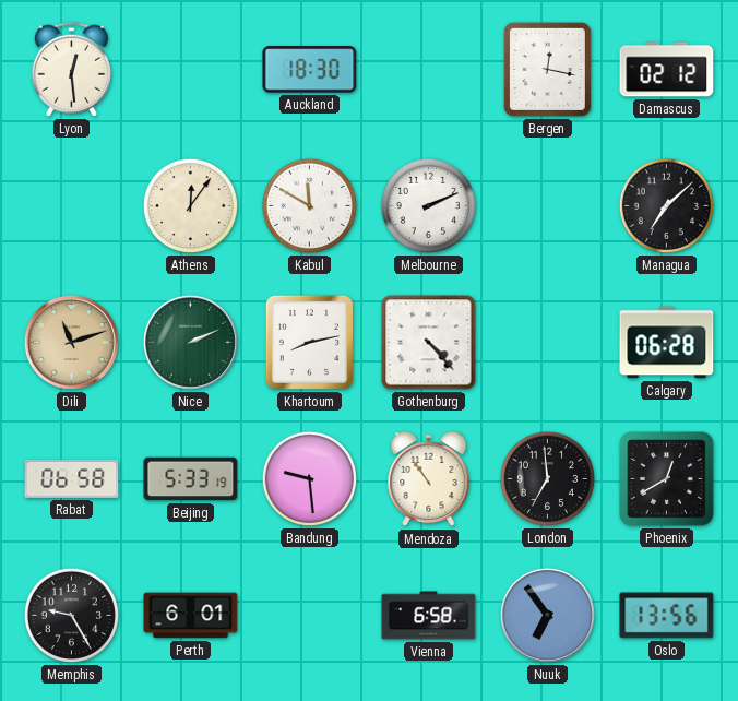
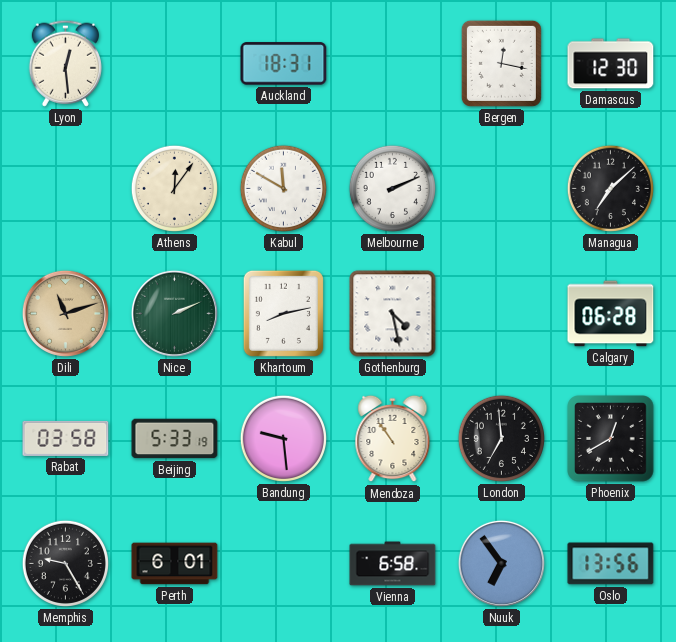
Auckland: 18:30 -> 18:31 (284, 64)
Damascus: 02:12 -> 12:30 (611, 64)
Gothenburg: 4:23 -> 4:28 (393, 314)
Rabat: 06:58 -> 03:58 (66, 438)
